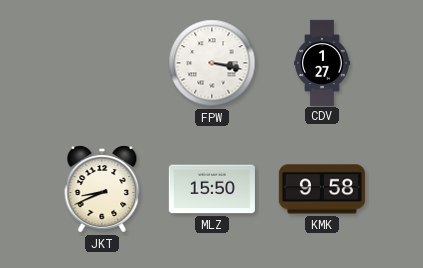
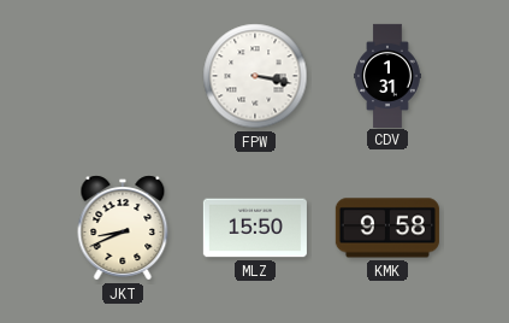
CDV: 1:27 -> 1:31 (387, 75)
